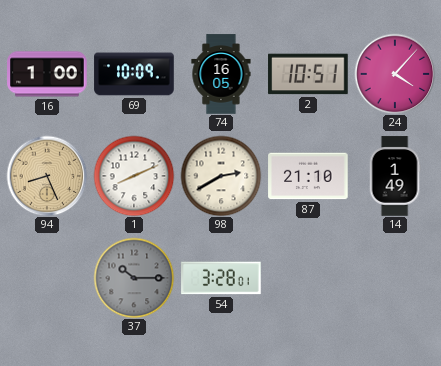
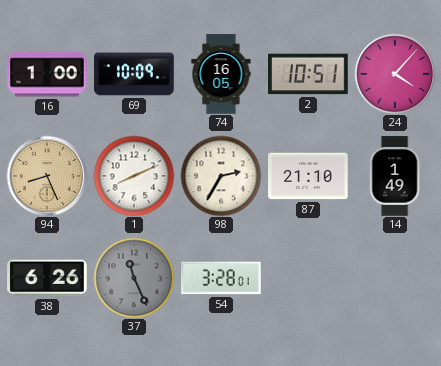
98: 2:40 -> 2:35 (221, 176)
38: none -> 6:26 (47, 278)
37: 10:15 -> 11:26 (134, 278)
